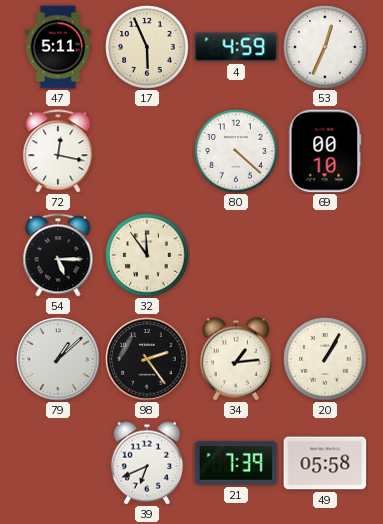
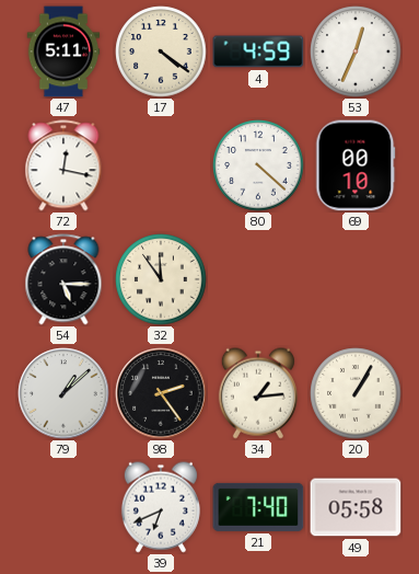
17: 5:56 -> 4:21 (161, 51)
21: 7:39 -> 7:40 (258, 507)
